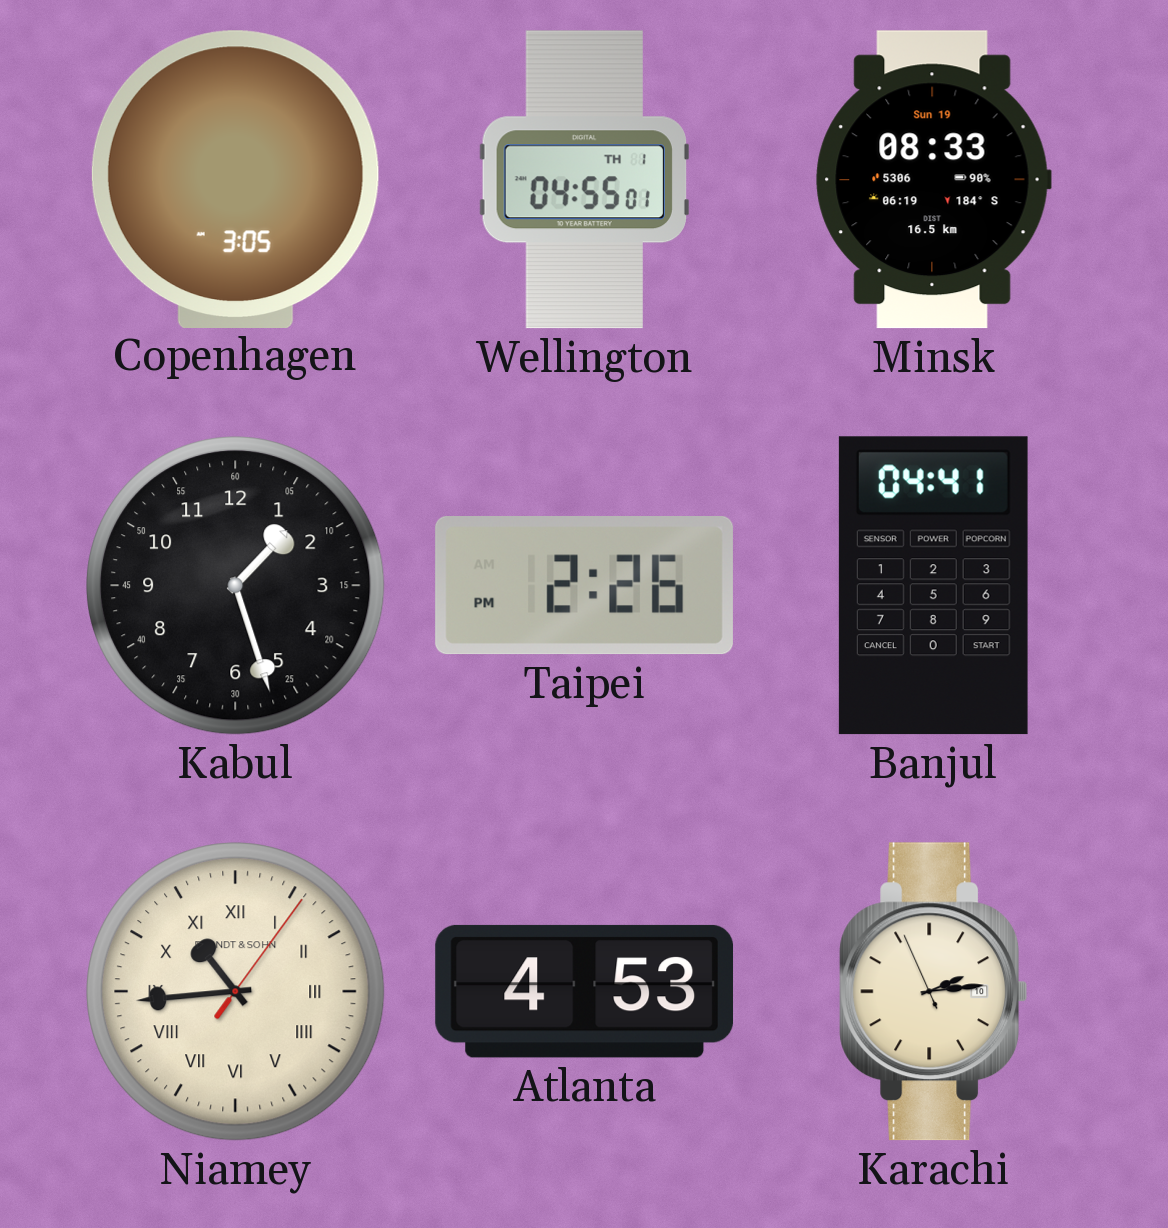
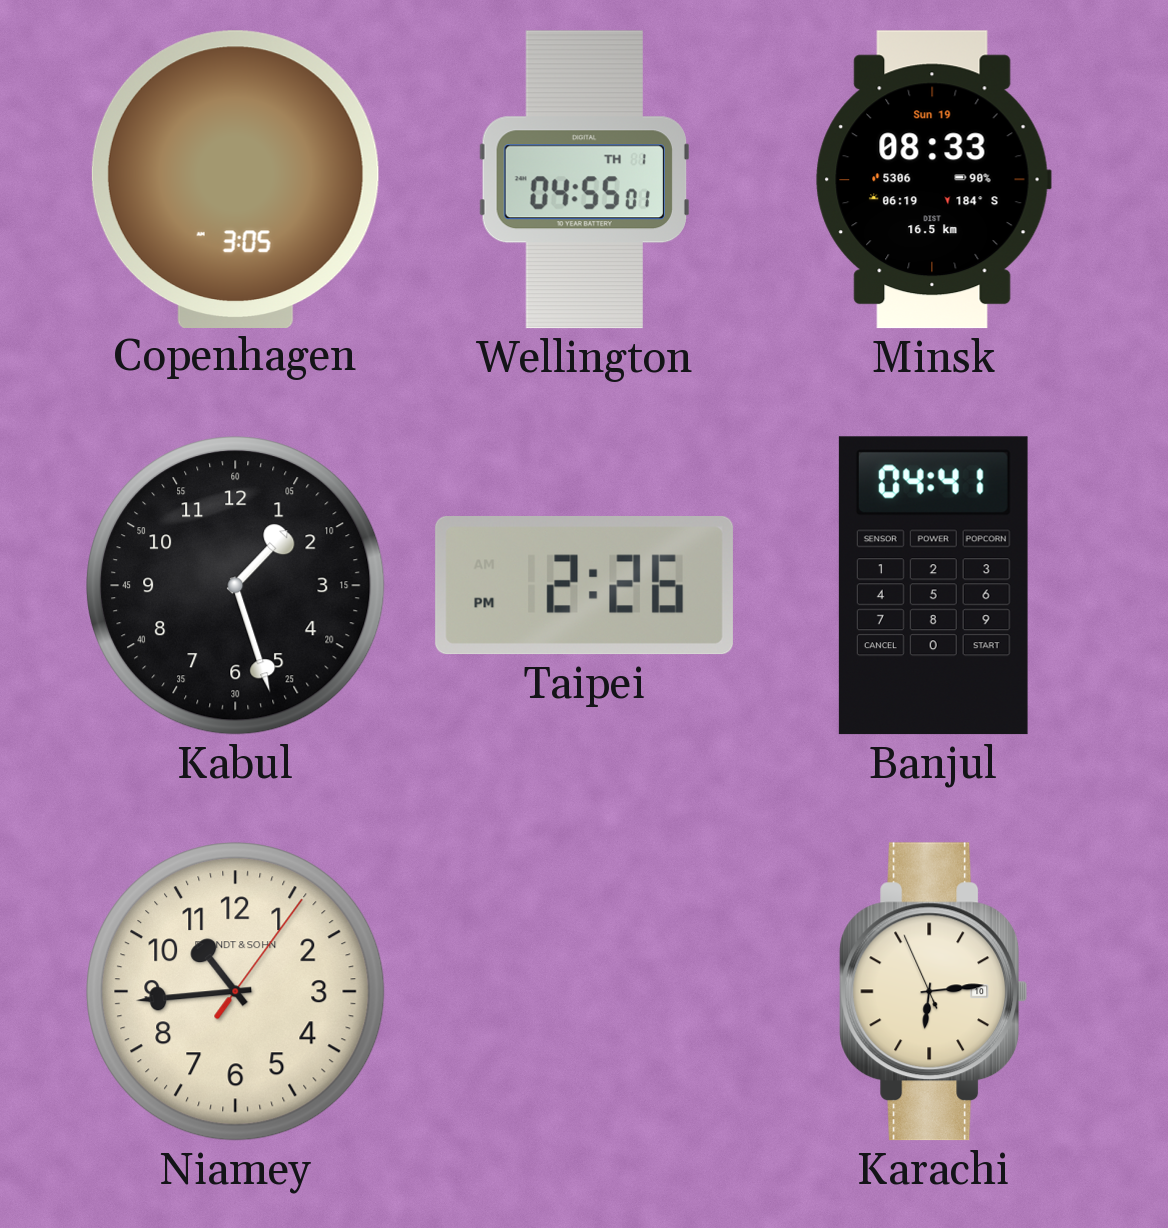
Niamey numerals: Roman -> Arabic (236, 992)
Atlanta: 4:53 -> none (585, 991)
Karachi: 2:13 -> 6:13 (934, 992)
